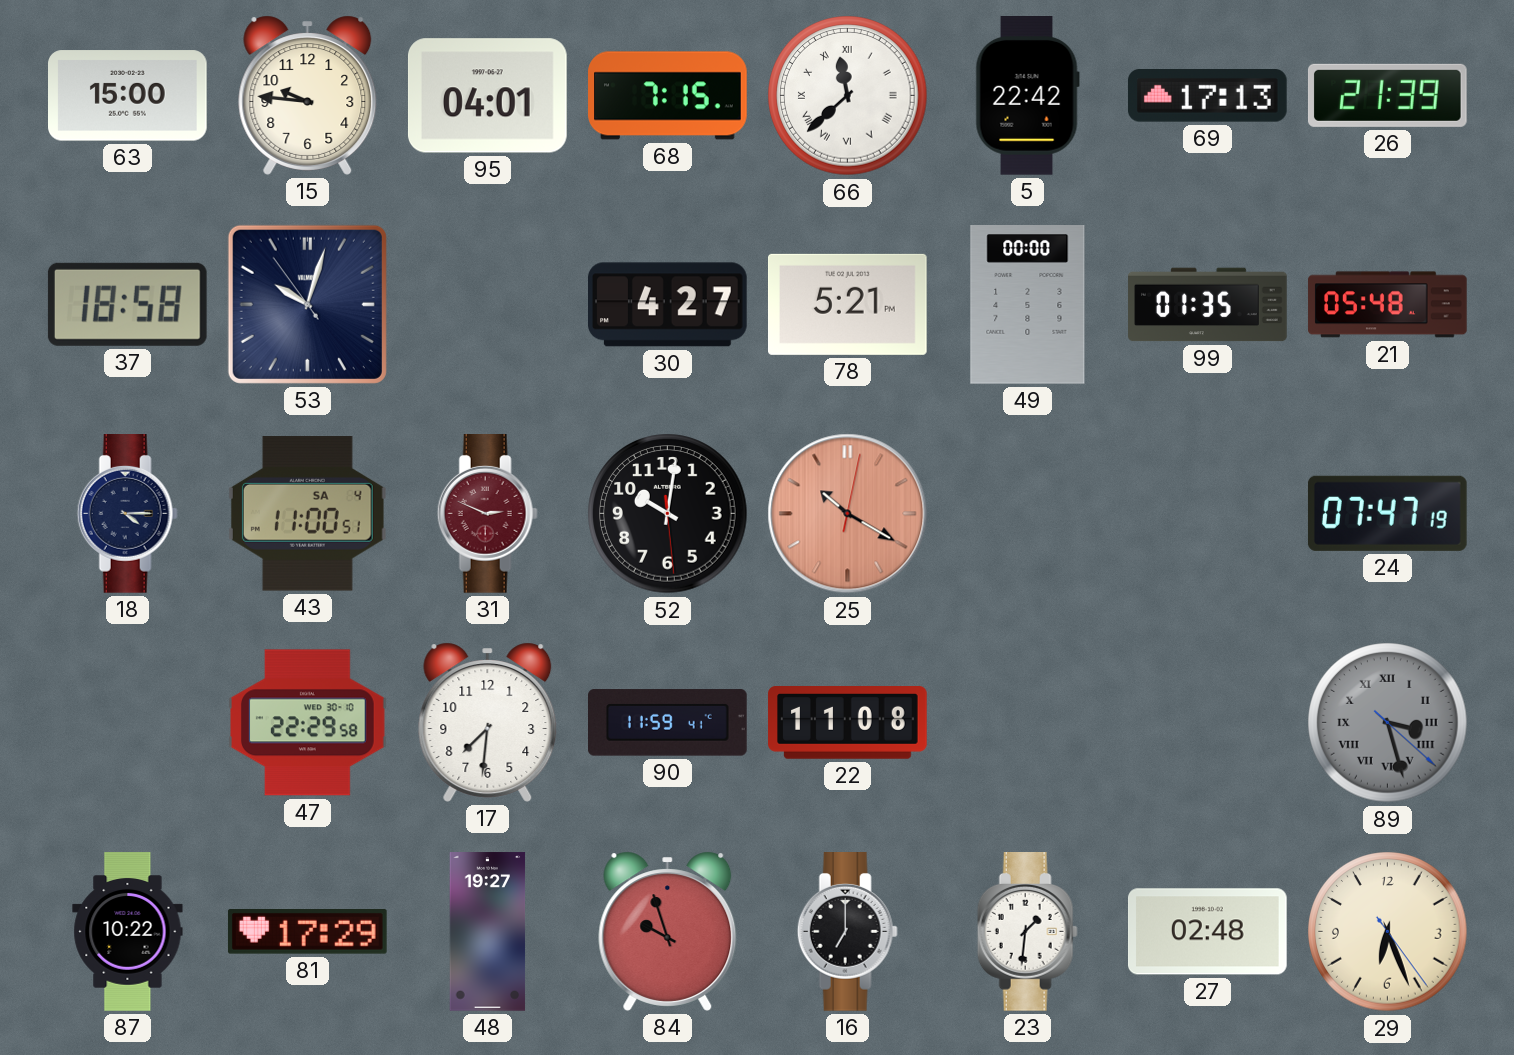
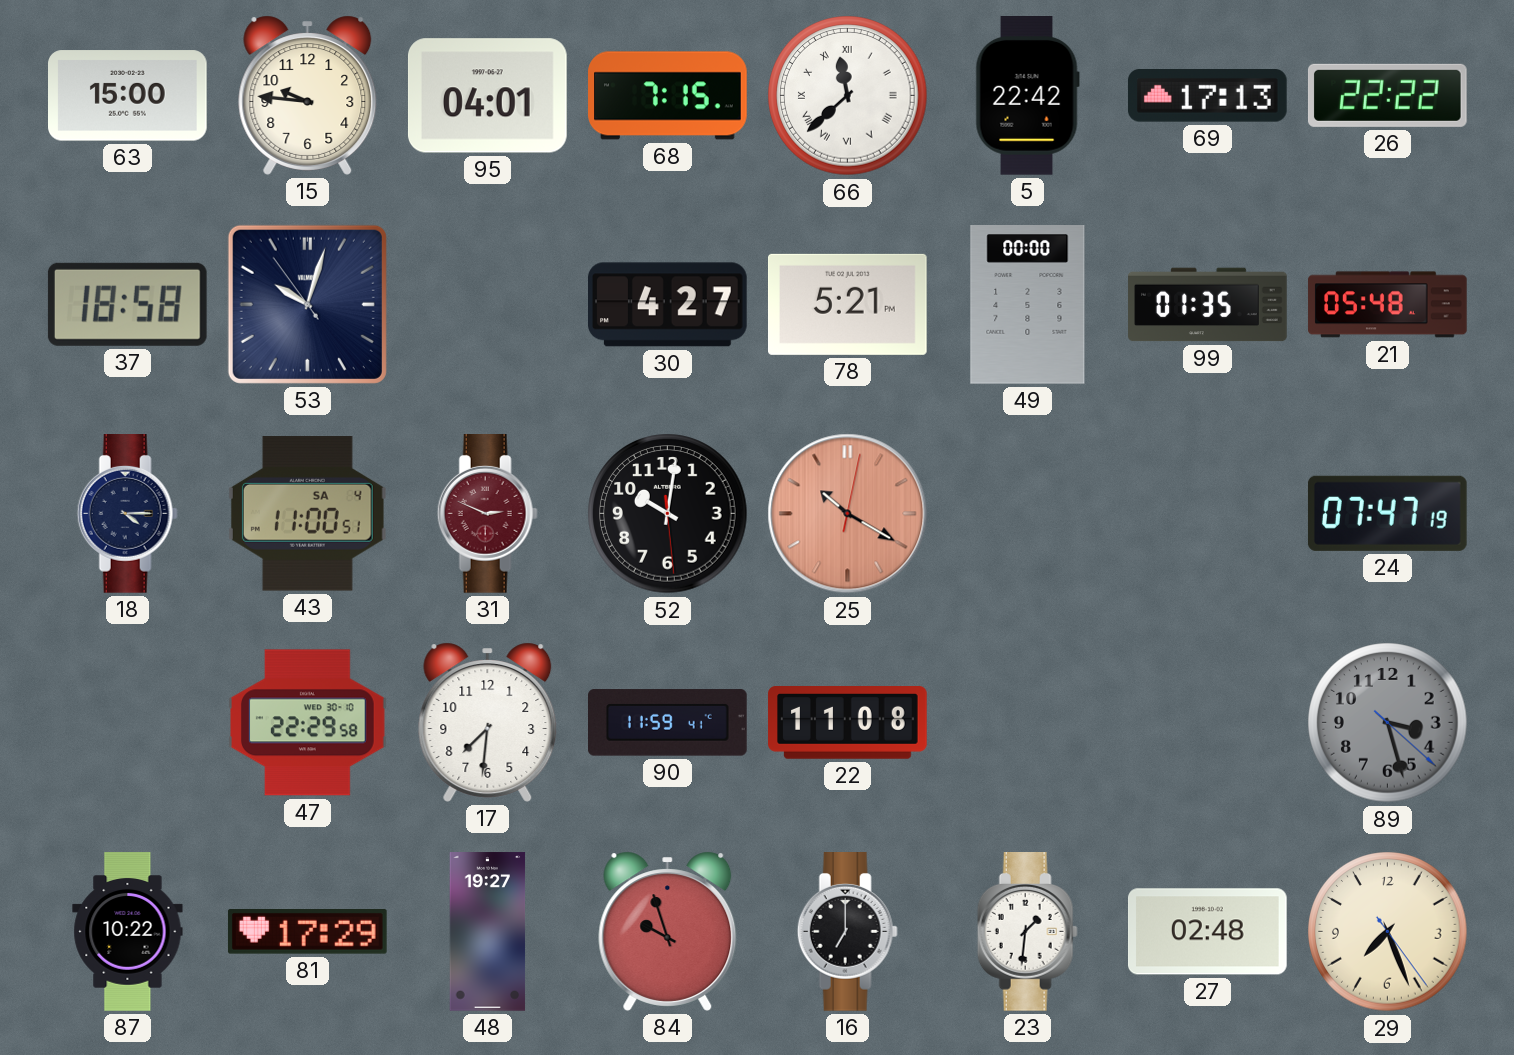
26: 21:39 -> 22:22 (1388, 95)
89 numerals: Roman -> Arabic (1388, 723)
29: 6:26 -> 7:26 (1388, 932)
